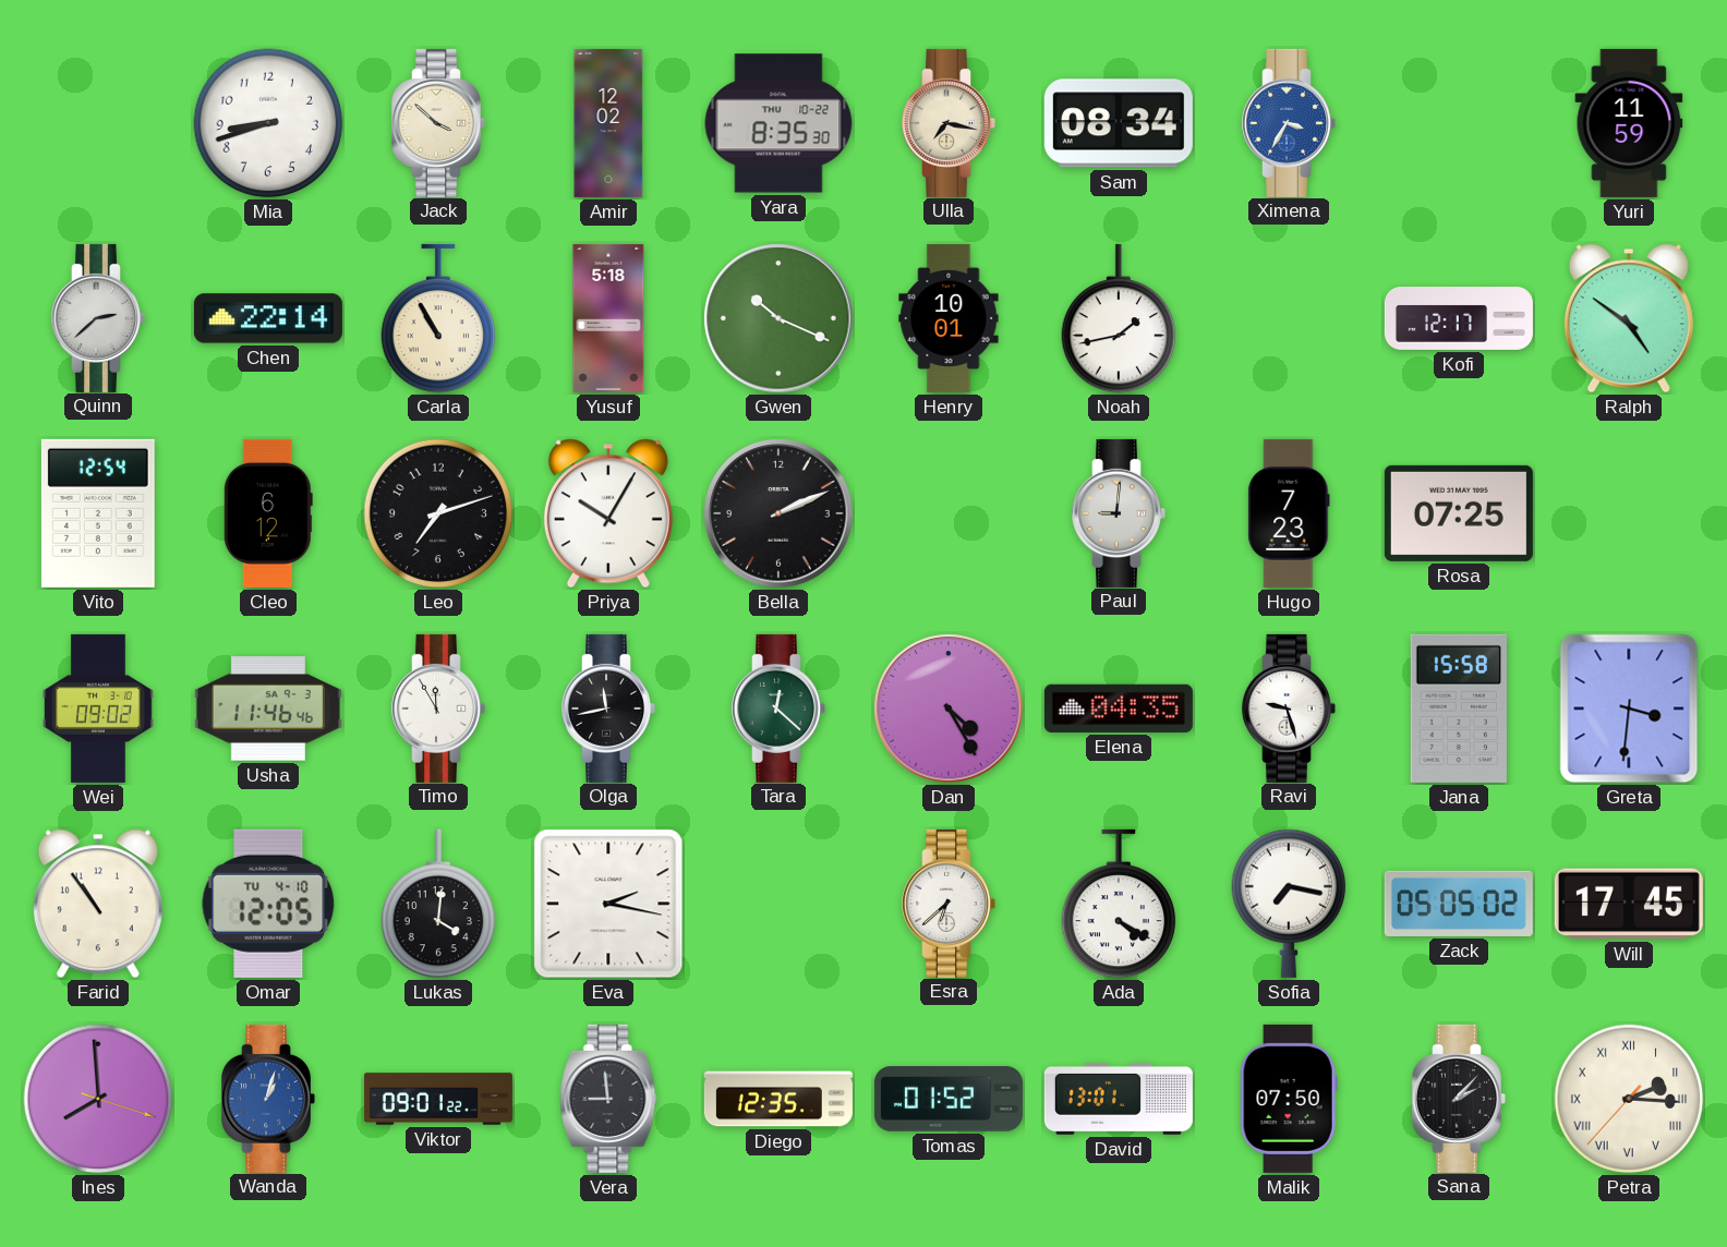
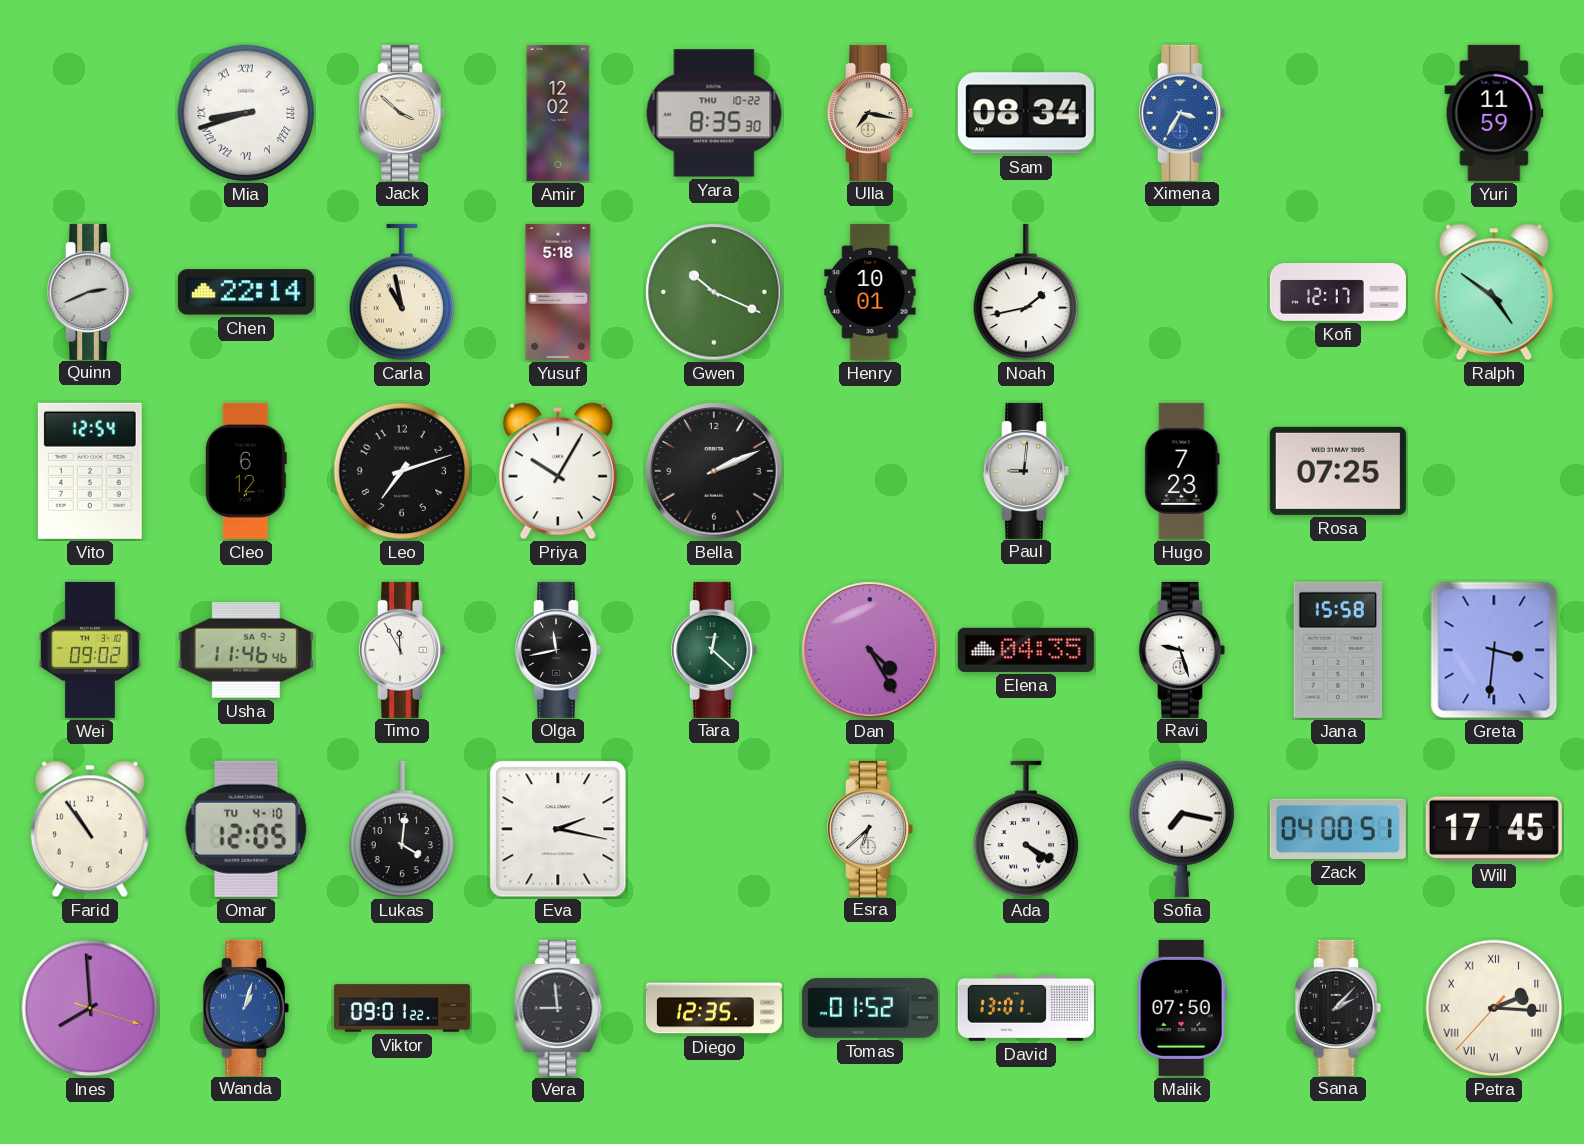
Mia numerals: Arabic -> Roman (246, 113)
Quinn: 2:38 -> 2:41 (90, 292)
Carla: 10:55 -> 10:58 (402, 292)
Zack: 05:05 -> 04:00 (1338, 829)
